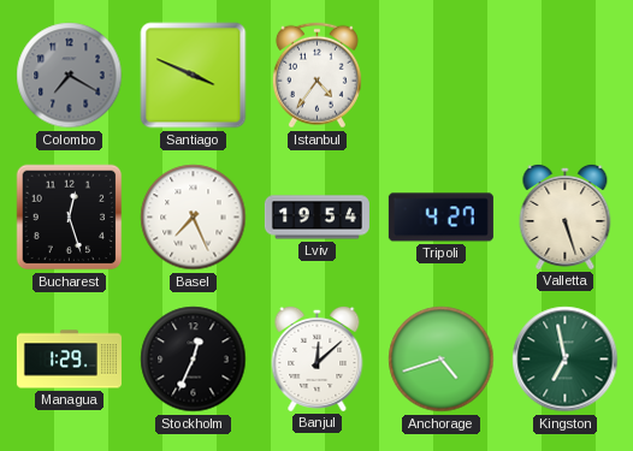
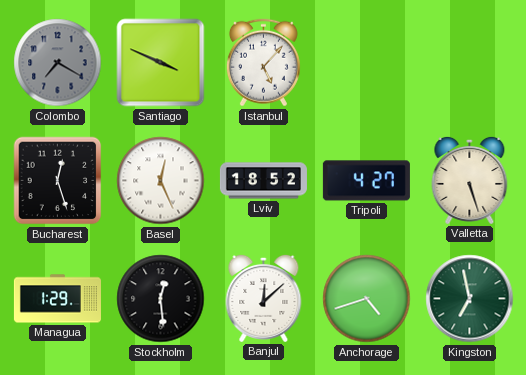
Istanbul: 4:36 -> 5:07 (263, 63)
Basel: 7:26 -> 12:26 (161, 181)
Lviv: 19:54 -> 18:52 (263, 181)
Stockholm: 12:34 -> 12:29 (161, 299)
